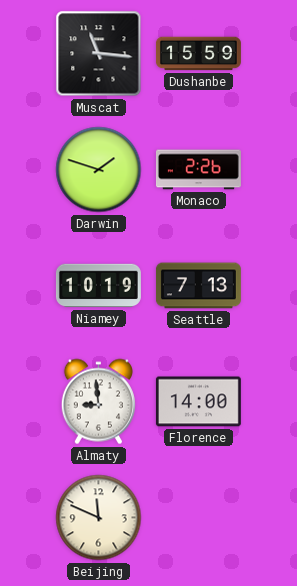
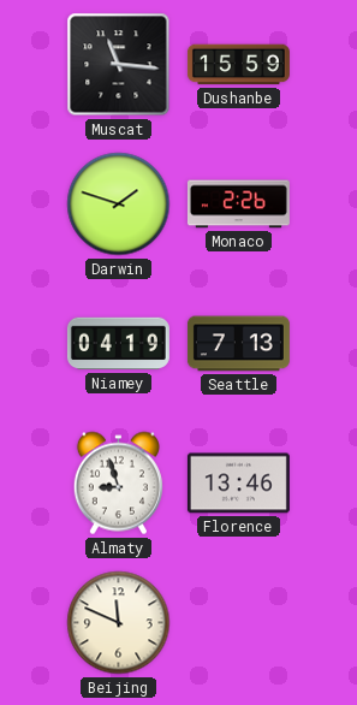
Niamey: 10:19 -> 04:19 (118, 344)
Almaty: 8:59 -> 8:57 (118, 484)
Florence: 14:00 -> 13:46 (238, 484)
